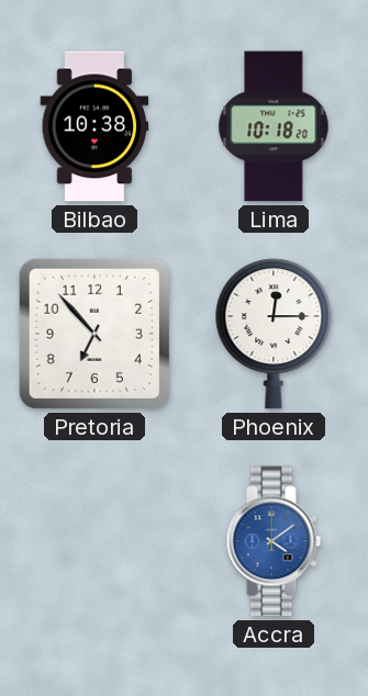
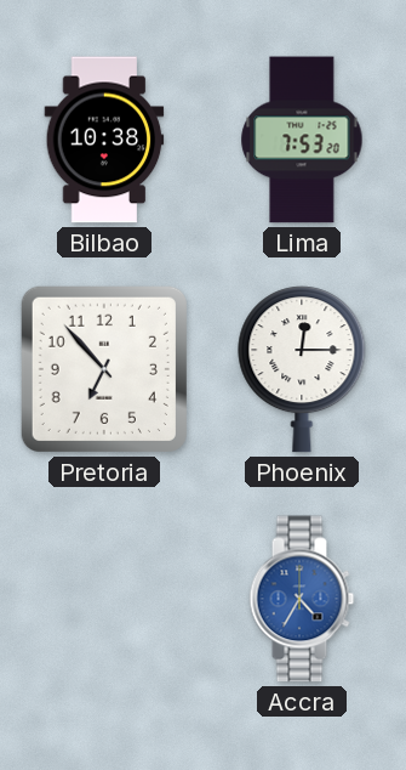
Lima: 10:18 -> 7:53 (302, 140)
Accra: 4:09 -> 4:35 (302, 599)
